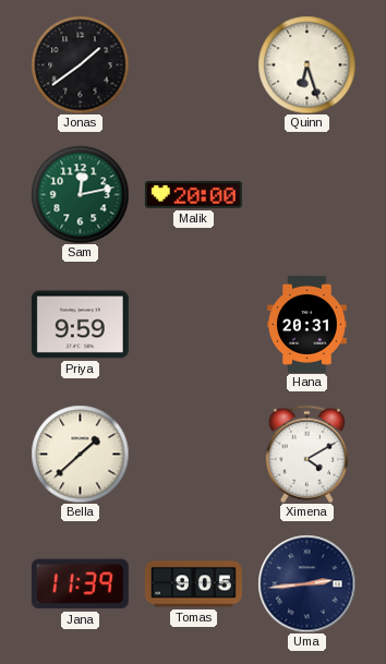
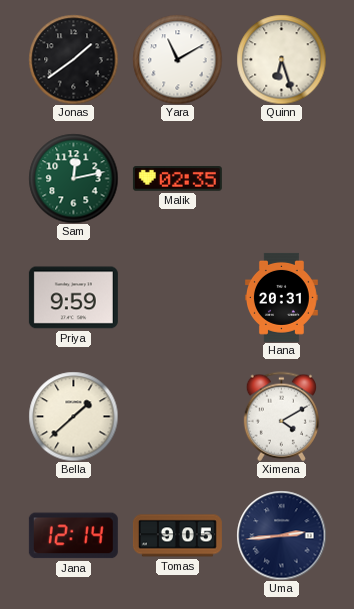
Yara: none -> 11:10 (177, 59)
Malik: 20:00 -> 02:35 (177, 179)
Jana: 11:39 -> 12:14 (73, 536)
